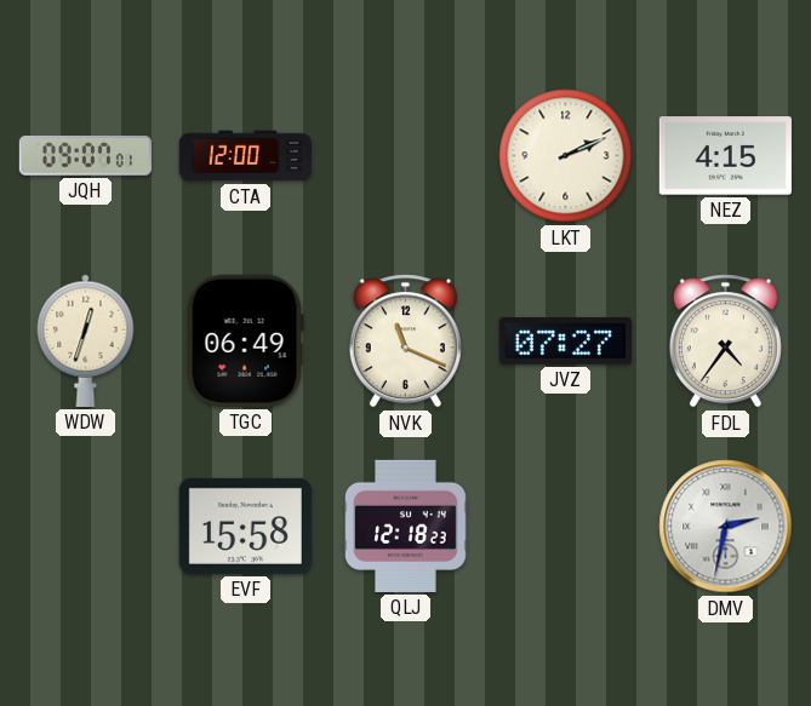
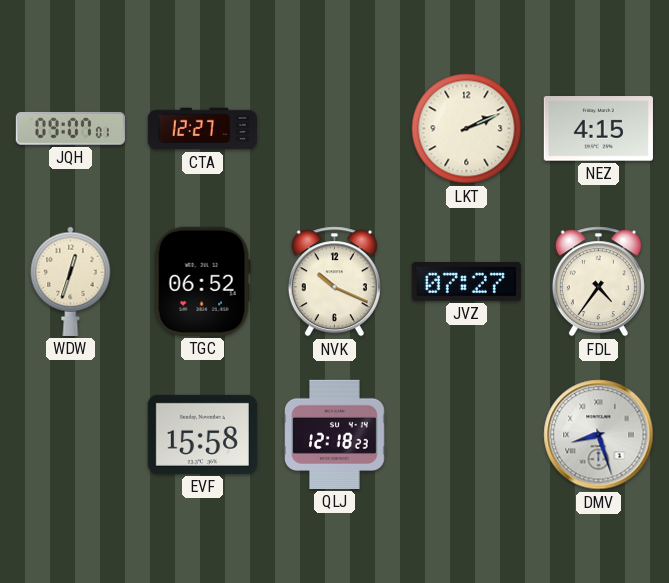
CTA: 12:00 -> 12:27 (202, 129)
TGC: 06:49 -> 06:52 (202, 281)
NVK: 11:19 -> 10:19 (334, 282)
DMV: 2:32 -> 8:27 (599, 435)
